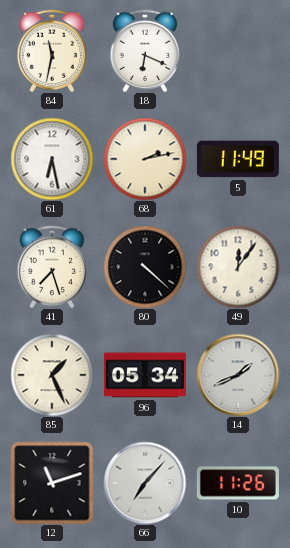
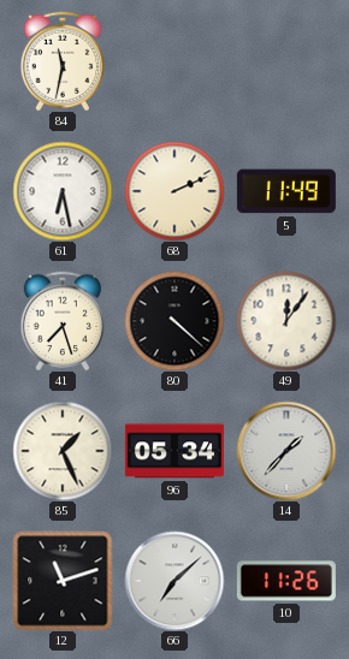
18: 6:19 -> none (145, 51)
68: 2:13 -> 2:11 (174, 191)
14: 1:41 -> 1:37 (286, 451)
66: 7:07 -> 7:08 (174, 581)
